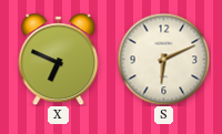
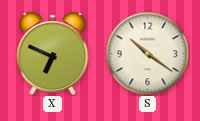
S: 6:11 -> 10:21 (147, 53)
